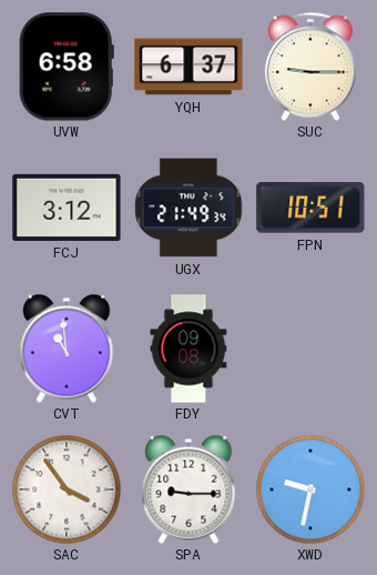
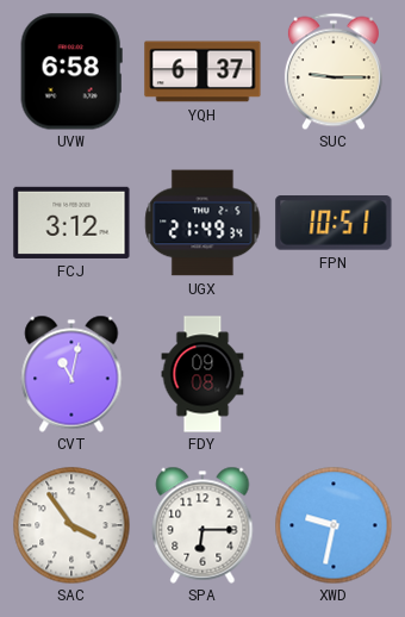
CVT: 10:59 -> 11:02 (71, 374)
SPA: 9:15 -> 6:15 (202, 525)
